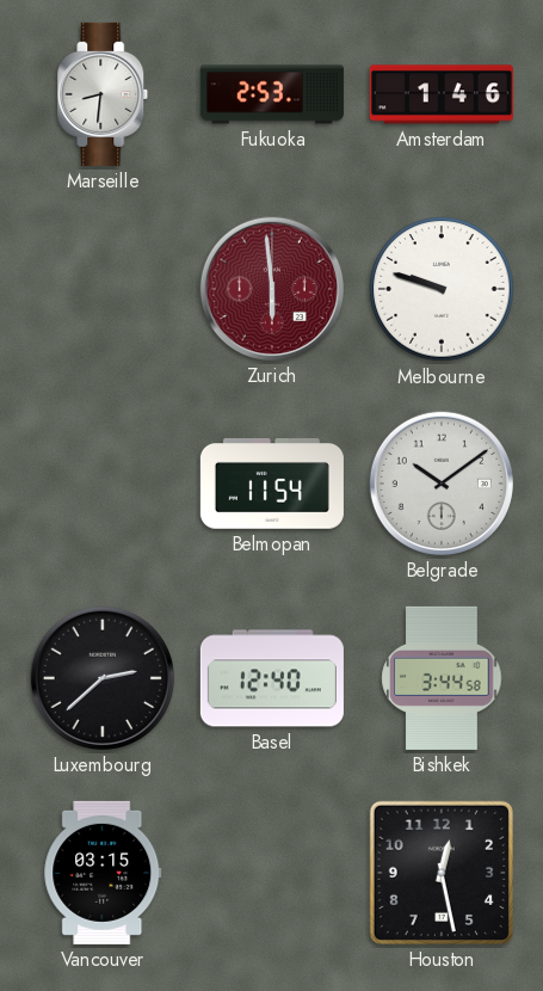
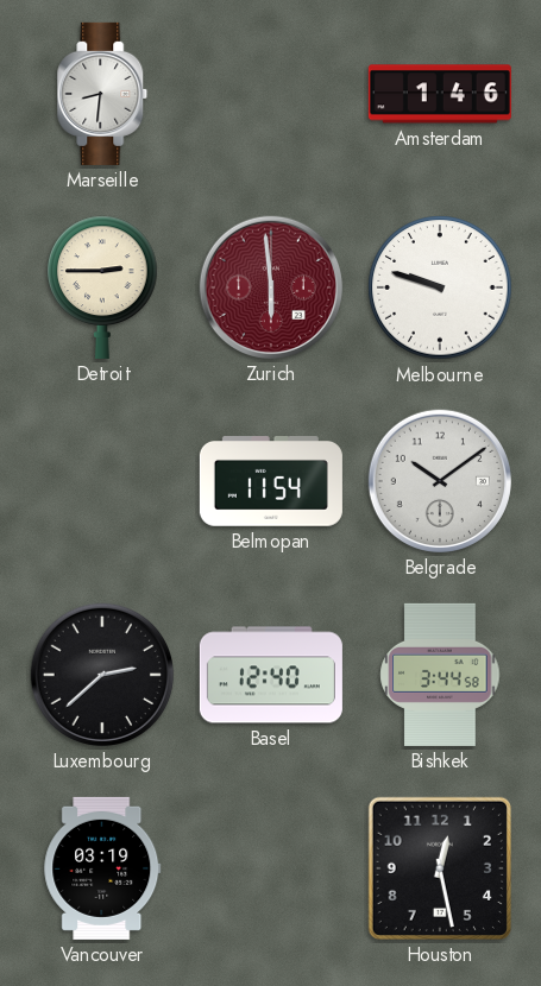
Fukuoka: 2:53 -> none (272, 94)
Detroit: none -> 2:45 (102, 287)
Vancouver: 03:15 -> 03:19 (102, 868)
